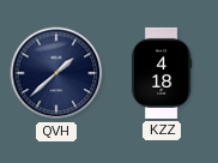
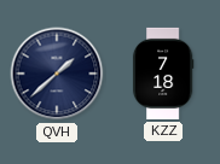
KZZ: 4:18 -> 7:18 (163, 74)
